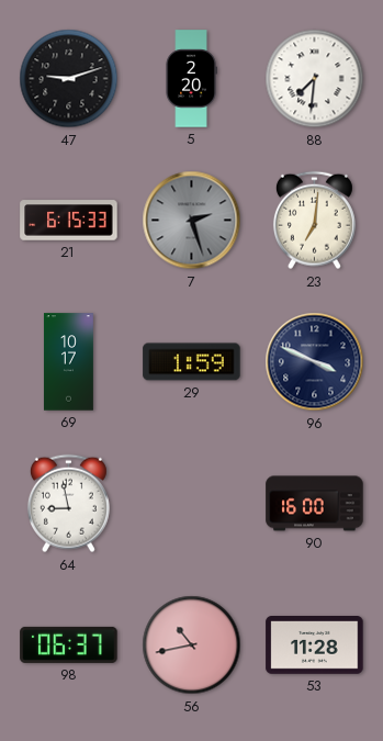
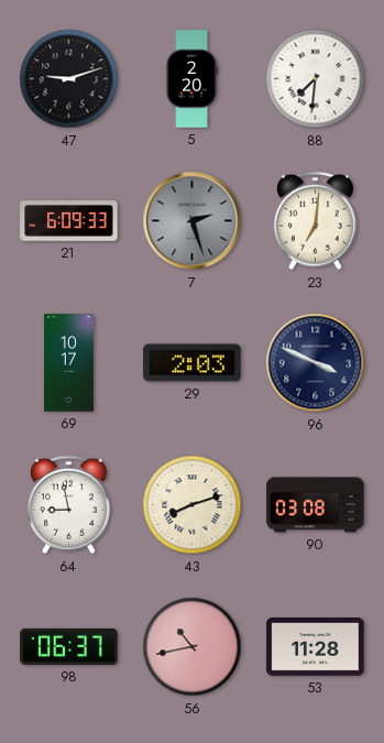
21: 6:15 -> 6:09 (69, 221)
29: 1:59 -> 2:03 (193, 363)
43: none -> 8:12 (193, 505)
90: 16:00 -> 03:08 (316, 505)
